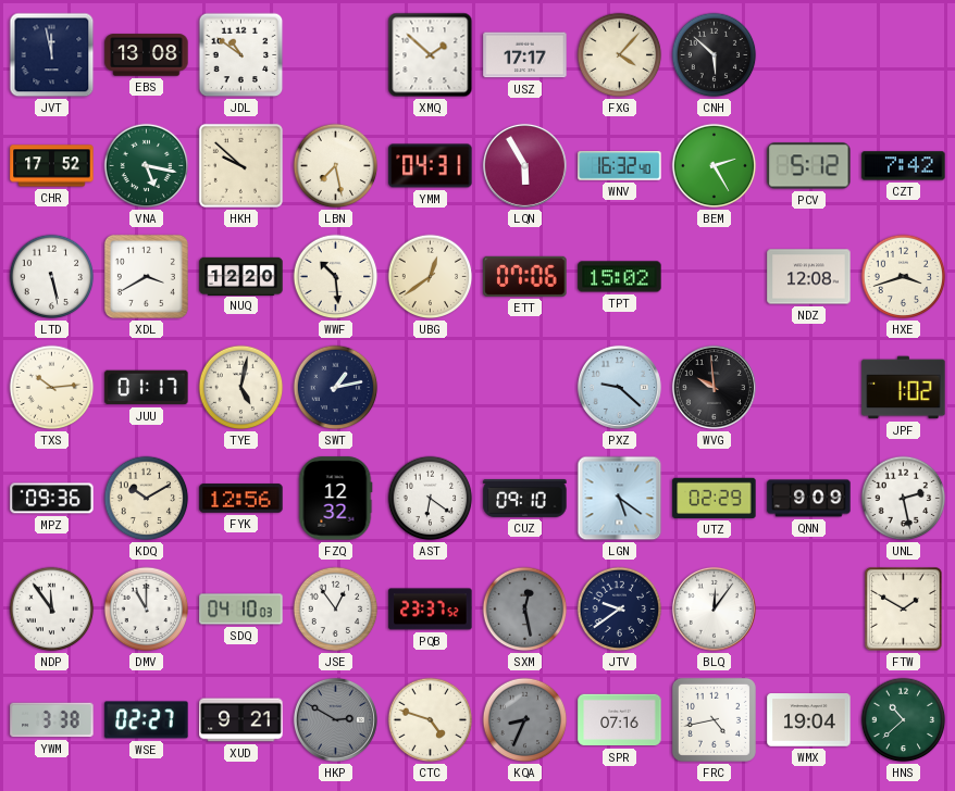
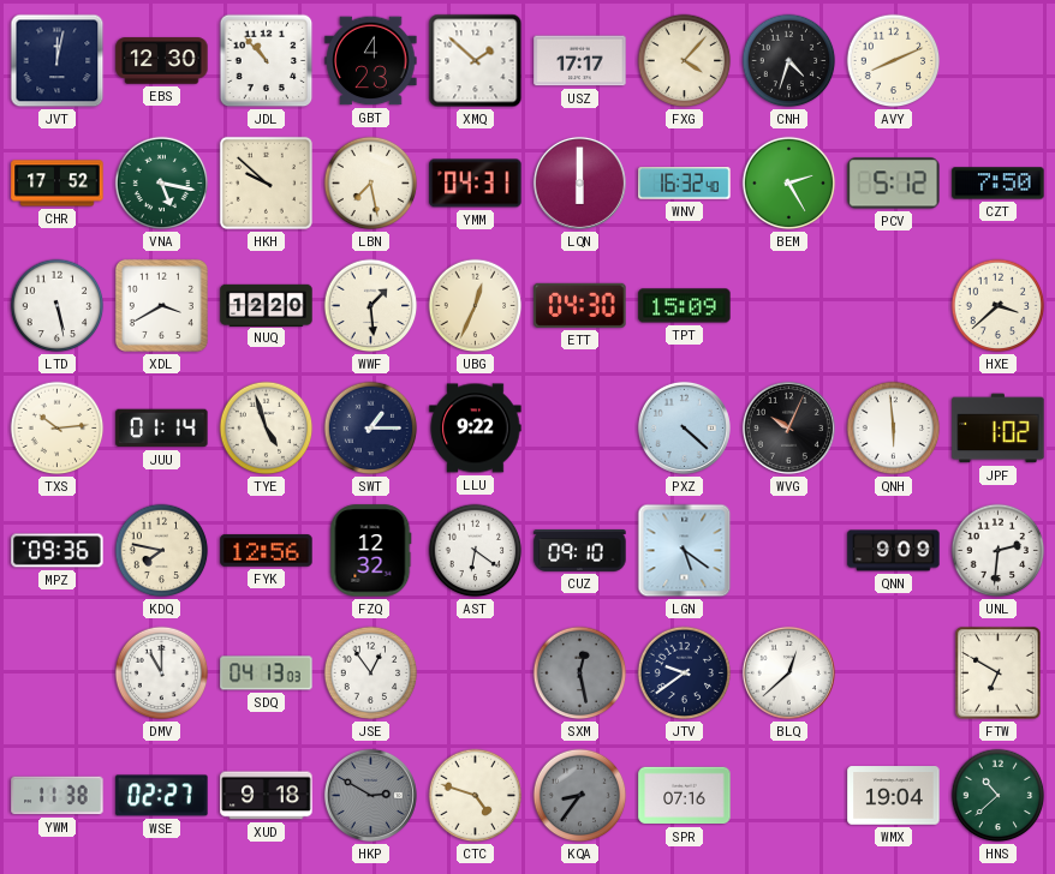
JVT: 11:58 -> 12:02 (58, 61)
EBS: 13:08 -> 12:30 (162, 61)
JDL: 10:51 -> 10:53 (267, 61)
GBT: none -> 4:23 (371, 61)
CNH: 5:52 -> 4:33 (789, 61)
AVY: none -> 8:11 (894, 61)
LQN: 5:55 -> 6:00 (579, 182)
CZT: 7:42 -> 7:50 (999, 184)
WWF: 10:29 -> 1:29 (371, 306)
UBG: 12:39 -> 12:34 (476, 306)
ETT: 07:06 -> 04:30 (580, 305)
TPT: 15:02 -> 15:09 (685, 306)
NDZ: 12:08 -> none (809, 277)
HXE: 3:42 -> 3:38 (999, 306)
JUU: 01:17 -> 01:14 (162, 429)
TYE: 5:02 -> 4:57 (267, 429)
SWT: 1:13 -> 1:15 (371, 429)
LLU: none -> 9:22 (476, 429)
PXZ: 9:22 -> 4:22 (684, 427)
WVG: 9:59 -> 10:04 (788, 427)
QNH: none -> 5:59 (894, 429)
KDQ: 10:10 -> 7:47 (162, 551)
UTZ: 02:29 -> none (715, 498)
UNL: 2:28 -> 2:31 (999, 551)
NDP: 11:54 -> none (52, 610)
SDQ: 04:10 -> 04:13 (267, 674)
PQB: 23:37 -> none (431, 610)
BLQ: 12:06 -> 12:38 (788, 672)
FTW: 1:50 -> 6:50 (999, 674)
YWM: 3:38 -> 11:38 (58, 796)
XUD: 9:21 -> 9:18 (267, 796)
KQA: 8:34 -> 8:36 (580, 796)
FRC: 4:43 -> none (714, 719)
